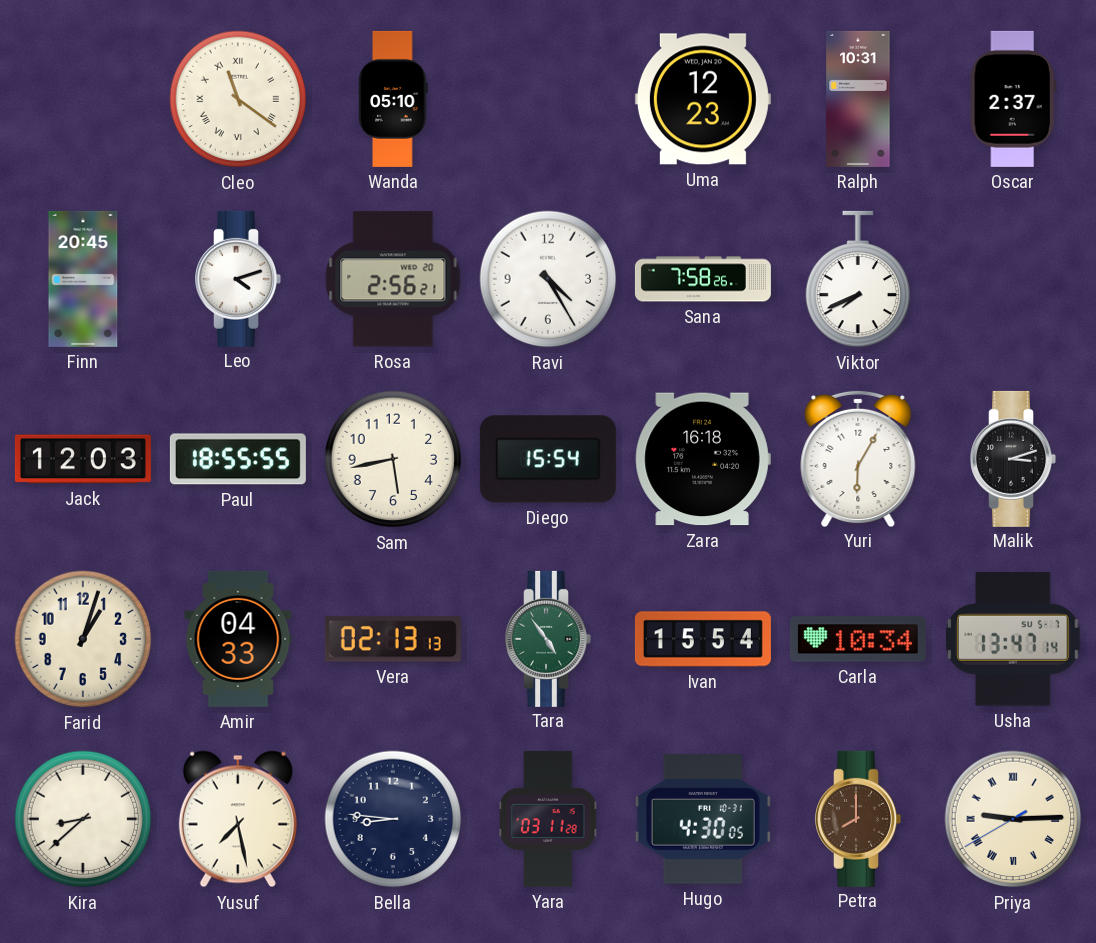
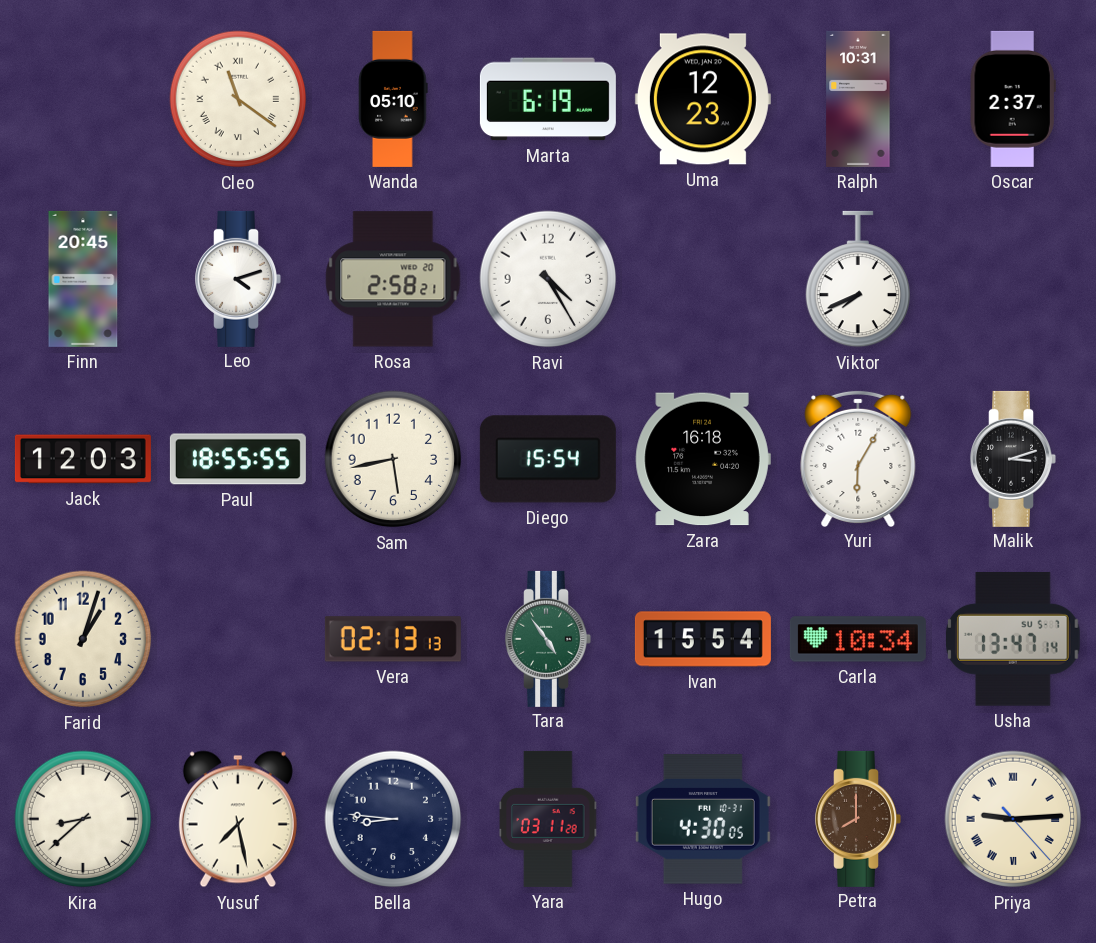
Marta: none -> 6:19 (548, 99)
Rosa: 2:56 -> 2:58 (393, 279)
Sana: 7:58 -> none (703, 279)
Amir: 04:33 -> none (238, 639)
Priya: 9:14:40 -> 9:14:23 (1013, 819)
